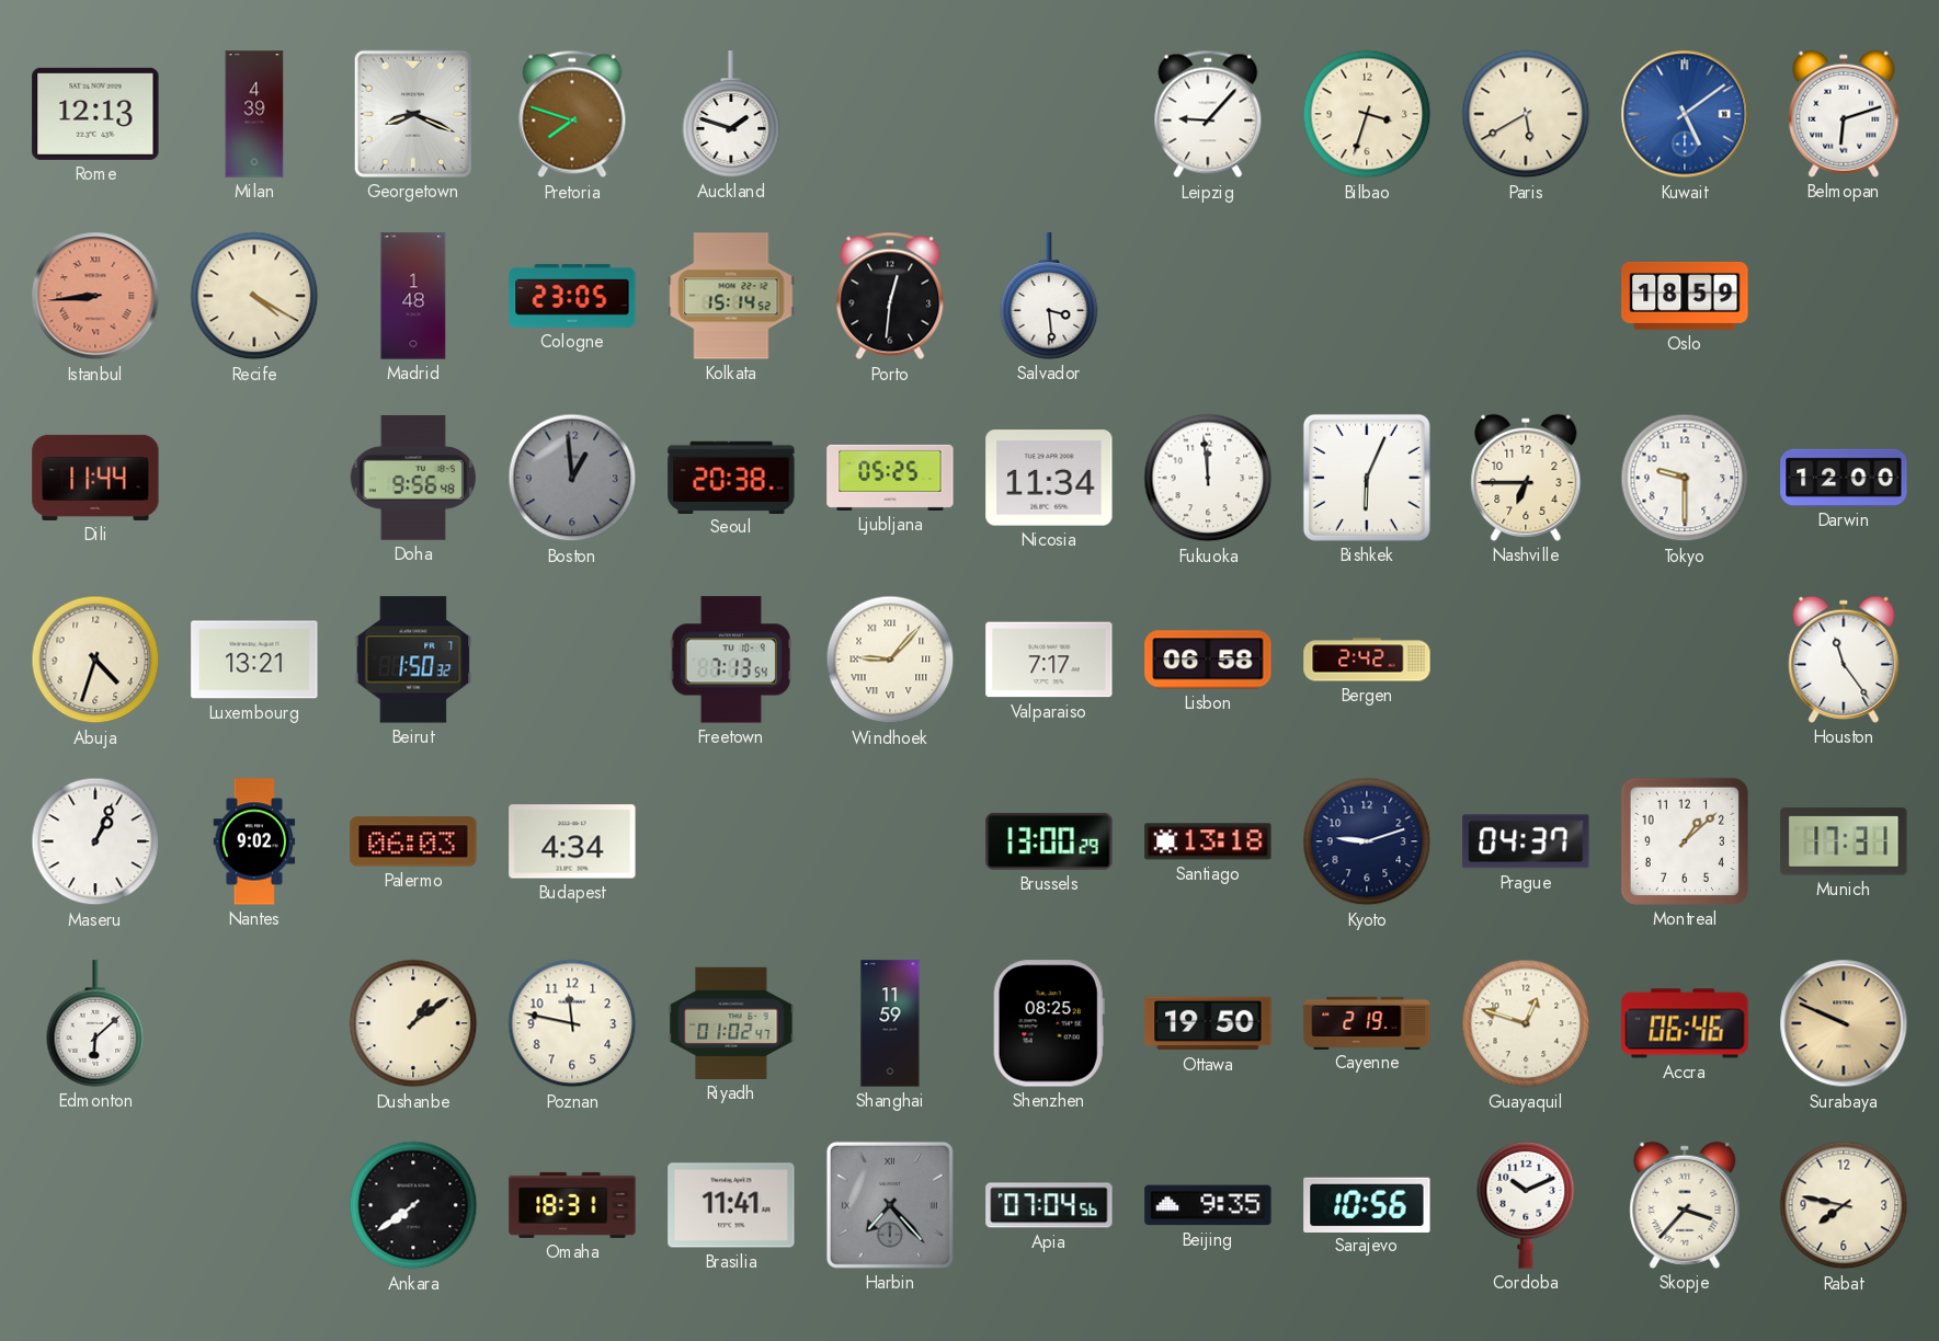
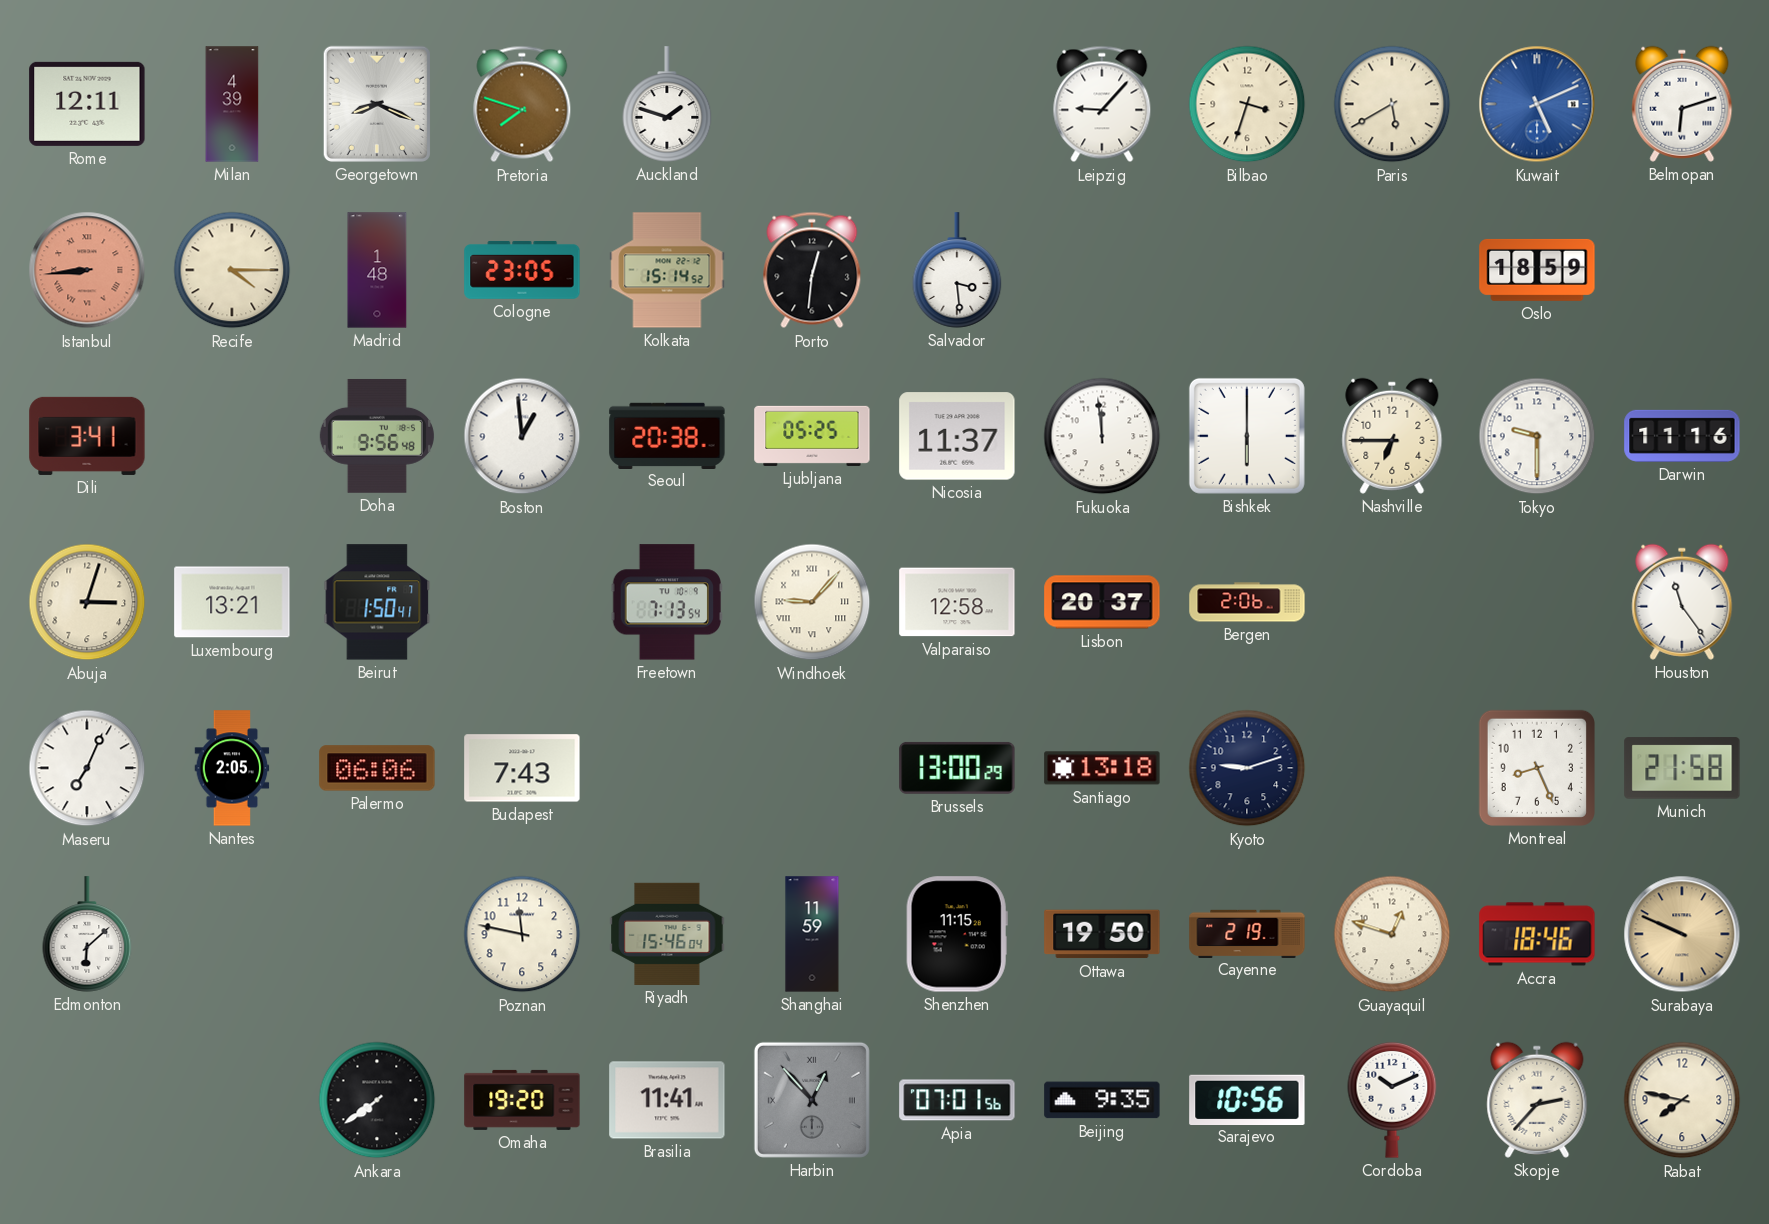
Rome: 12:13 -> 12:11 (87, 104)
Kuwait: 5:09 -> 5:11 (1537, 104)
Recife: 4:20 -> 4:15 (232, 270)
Dili: 11:44 -> 3:41 (87, 436)
Boston dial: grey -> white (522, 436)
Nicosia: 11:34 -> 11:37 (957, 436)
Bishkek: 6:04 -> 6:00 (1247, 436)
Darwin: 12:00 -> 11:16 (1682, 436)
Abuja: 4:33 -> 3:03 (87, 602)
Beirut: 1:50:32 -> 1:50:41 (377, 602)
Valparaiso: 7:17 -> 12:58 (957, 602)
Lisbon: 06:58 -> 20:37 (1102, 602)
Bergen: 2:42 -> 2:06 (1247, 602)
Maseru: 1:04 -> 7:04 (87, 768)
Nantes: 9:02 -> 2:05 (232, 768)
Palermo: 06:03 -> 06:06 (377, 768)
Budapest: 4:34 -> 7:43 (522, 768)
Prague: 04:37 -> none (1526, 841)
Montreal: 1:08 -> 8:26 (1537, 768)
Munich: 17:31 -> 21:58 (1682, 768)
Dushanbe: 1:09 -> none (413, 1023)
Riyadh: 01:02 -> 15:46 (667, 934)
Shenzhen: 08:25 -> 11:15 (957, 934)
Accra: 06:46 -> 18:46 (1537, 934)
Omaha: 18:31 -> 19:20 (522, 1100)
Harbin: 7:23 -> 12:53 (812, 1100)
Apia: 07:04 -> 07:01 (957, 1100)
Skopje: 3:37 -> 2:37 (1537, 1100)
